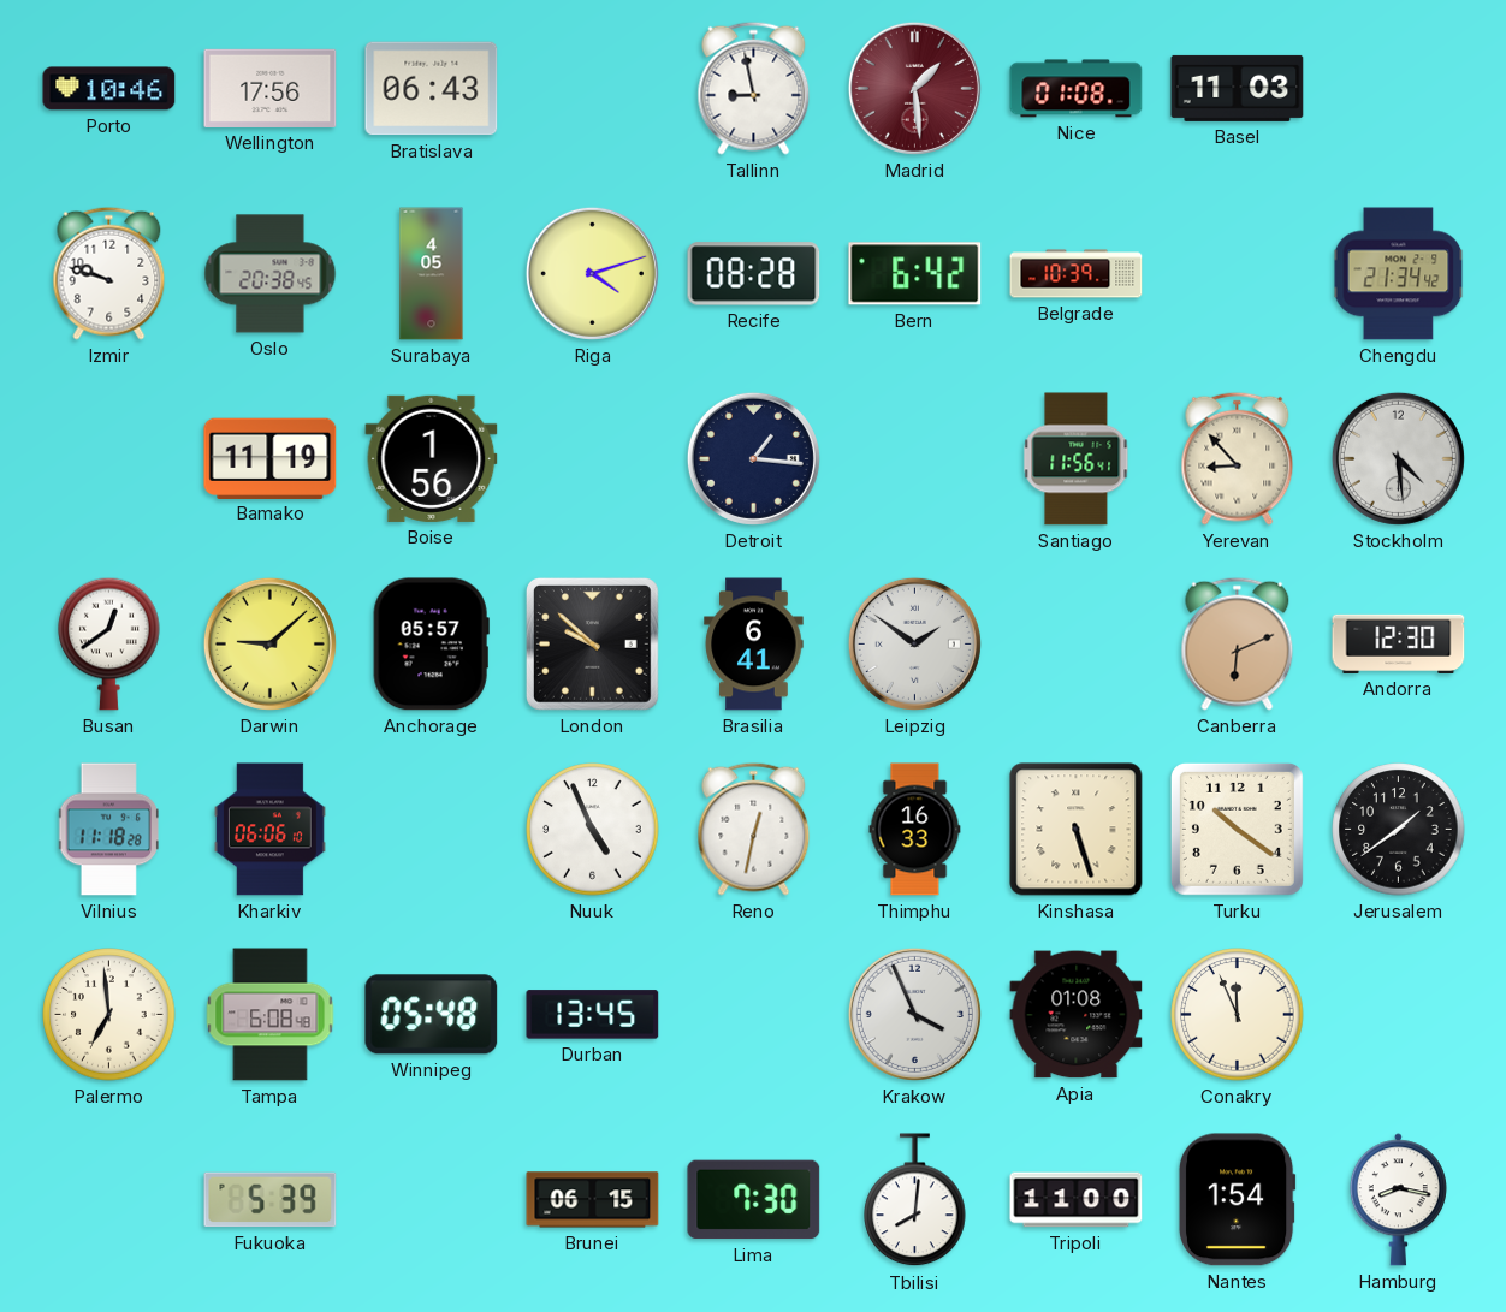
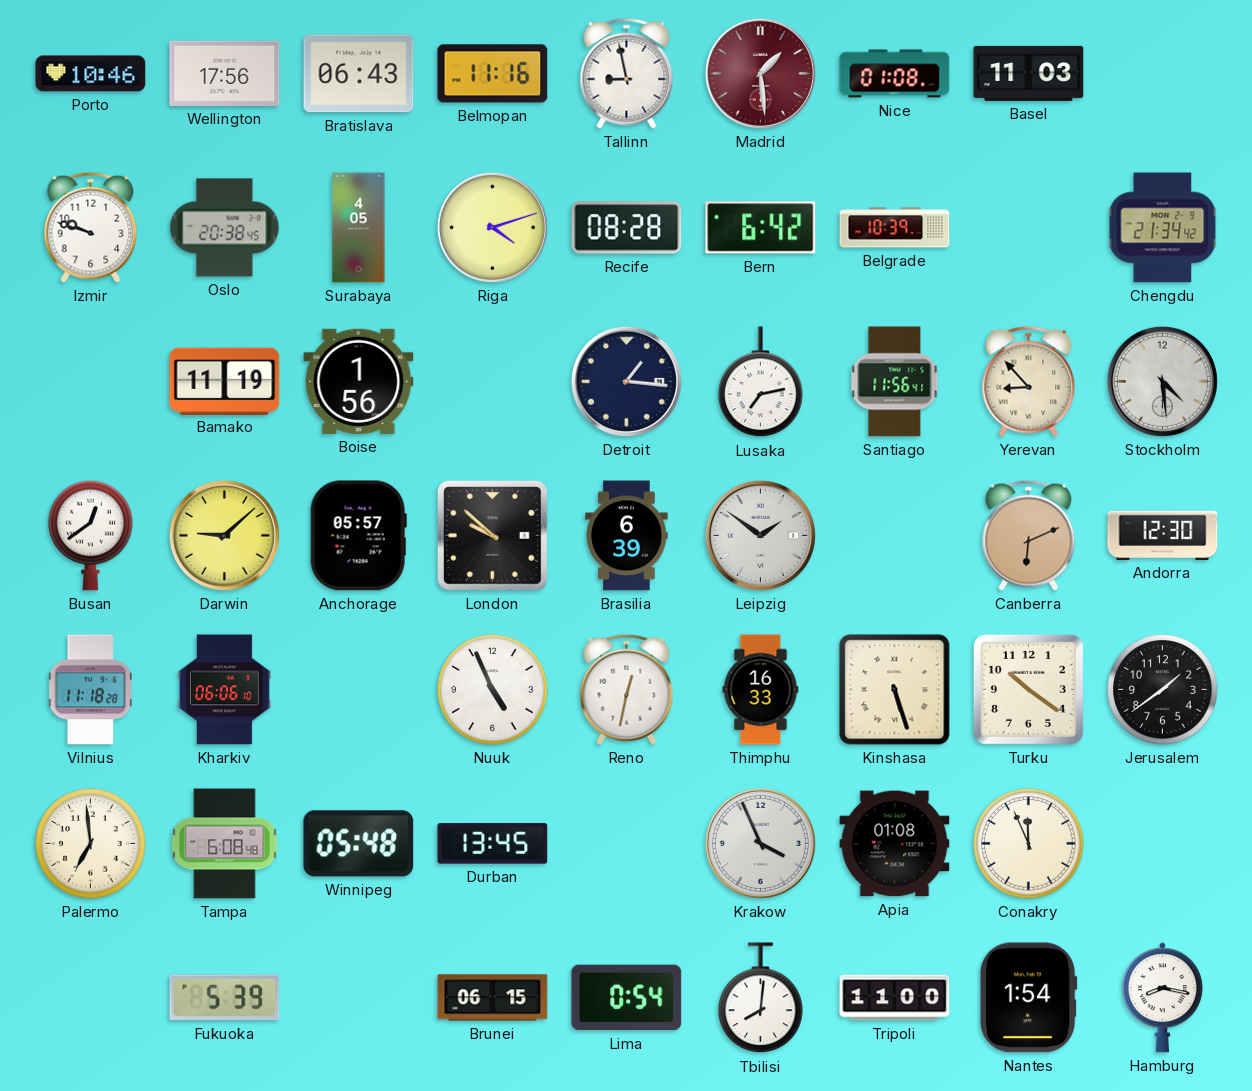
Belmopan: none -> 11:16 (493, 74)
Lusaka: none -> 7:13 (761, 382)
Brasilia: 6:41 -> 6:39 (627, 536)
Lima: 7:30 -> 0:54 (627, 998)
